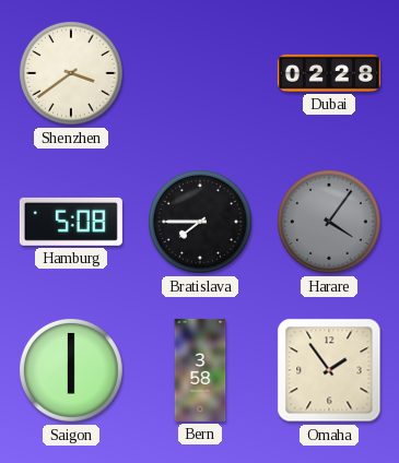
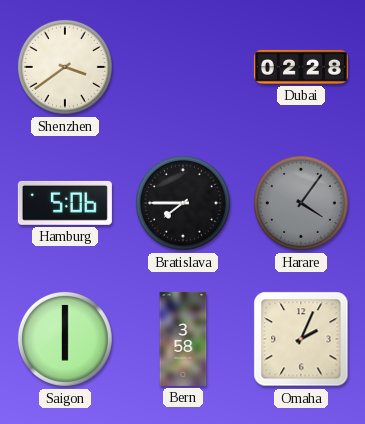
Hamburg: 5:08 -> 5:06 (65, 203)
Omaha: 1:54 -> 2:04 (301, 339)
